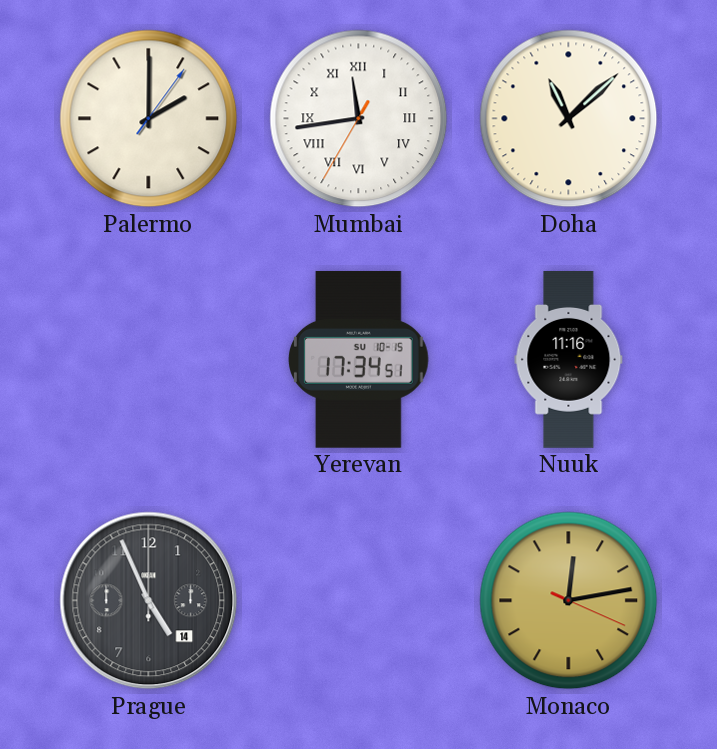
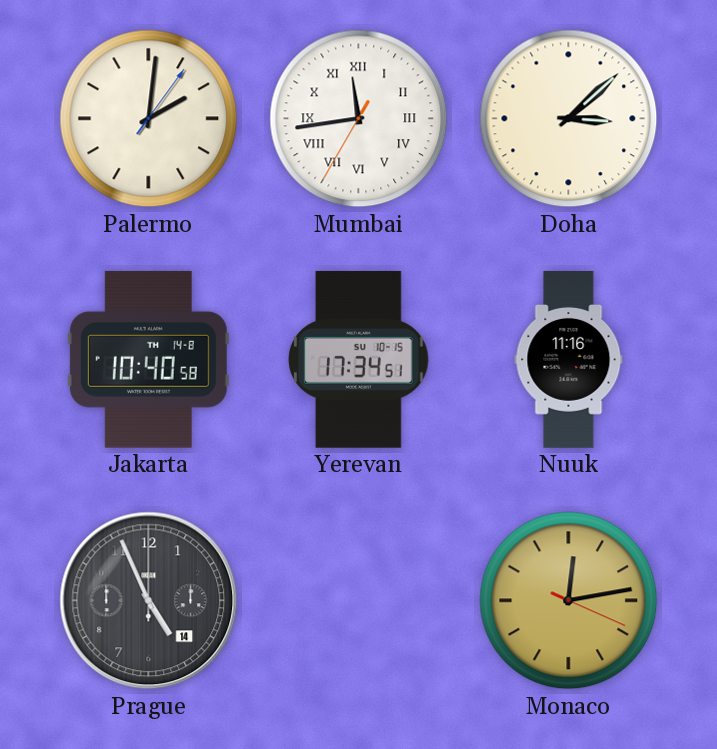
Palermo: 2:00 -> 2:01 (149, 119)
Doha: 11:08 -> 3:08 (569, 119)
Jakarta: none -> 10:40 (148, 359)
